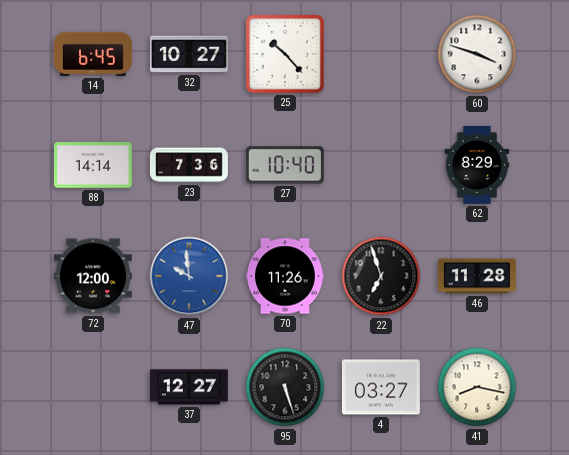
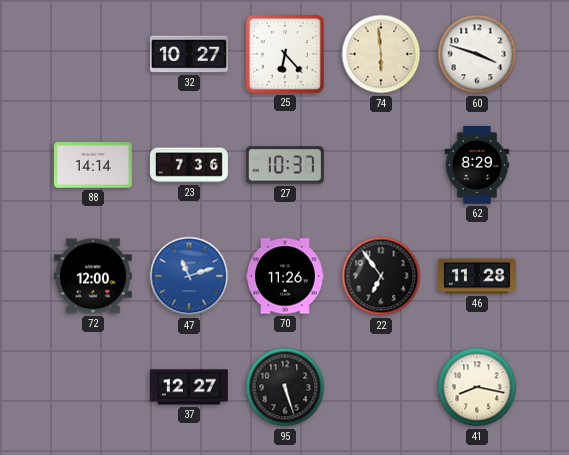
14: 6:45 -> none (93, 54)
25: 10:23 -> 6:23 (285, 54)
74: none -> 5:59 (381, 54)
27: 10:40 -> 10:37 (285, 165)
47: 9:59 -> 11:12 (189, 276)
22: 6:57 -> 6:54 (381, 276)
4: 03:27 -> none (381, 387)
